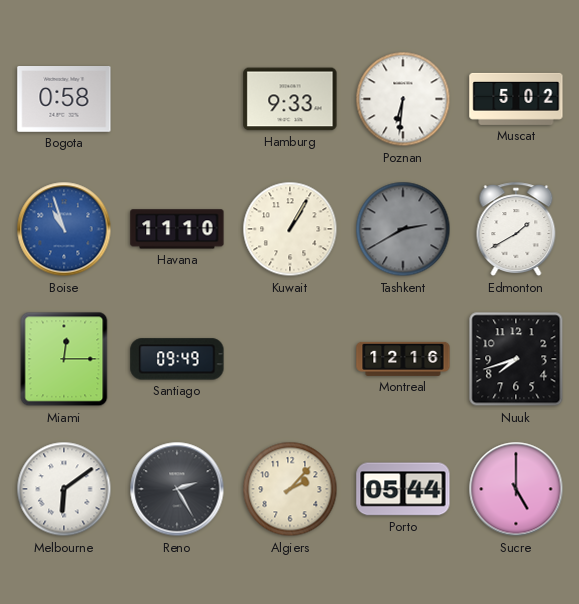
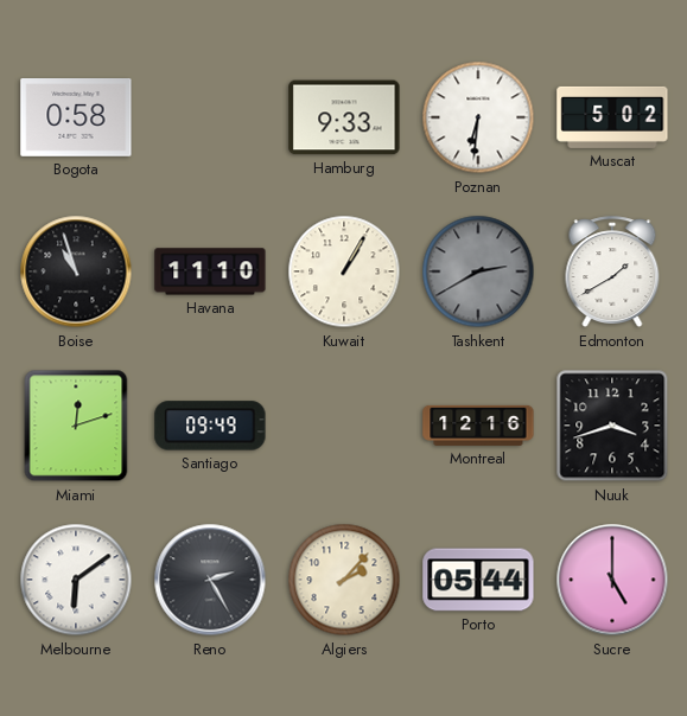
Boise dial: blue -> black (76, 271)
Miami: 12:15 -> 12:12 (76, 426)
Nuuk: 7:42 -> 3:42 (612, 426)
